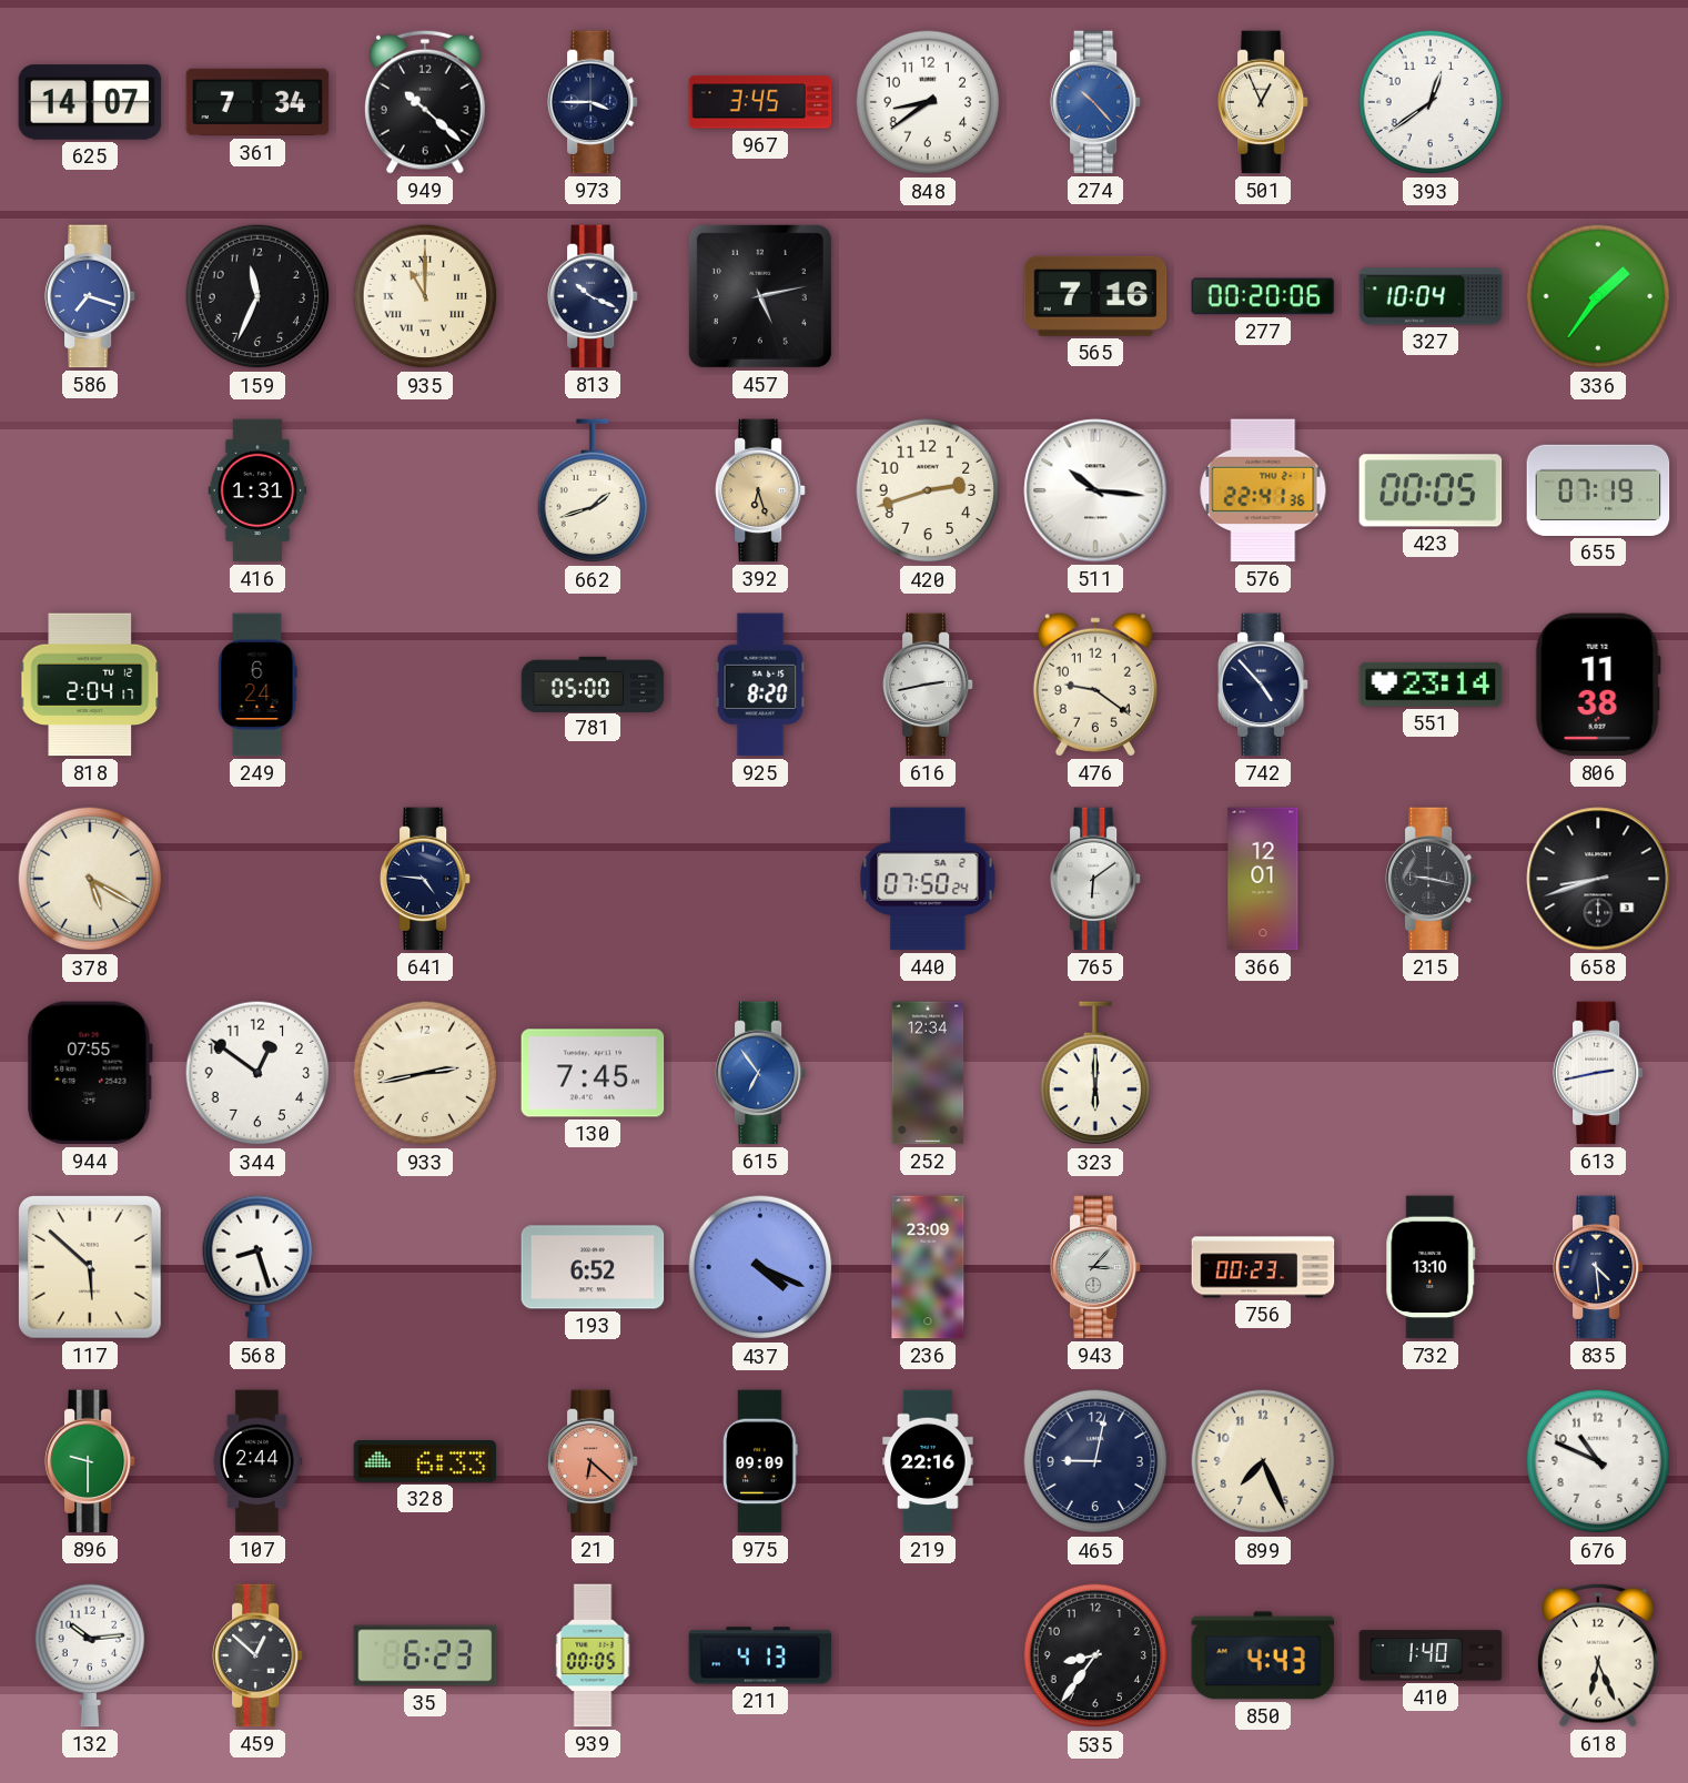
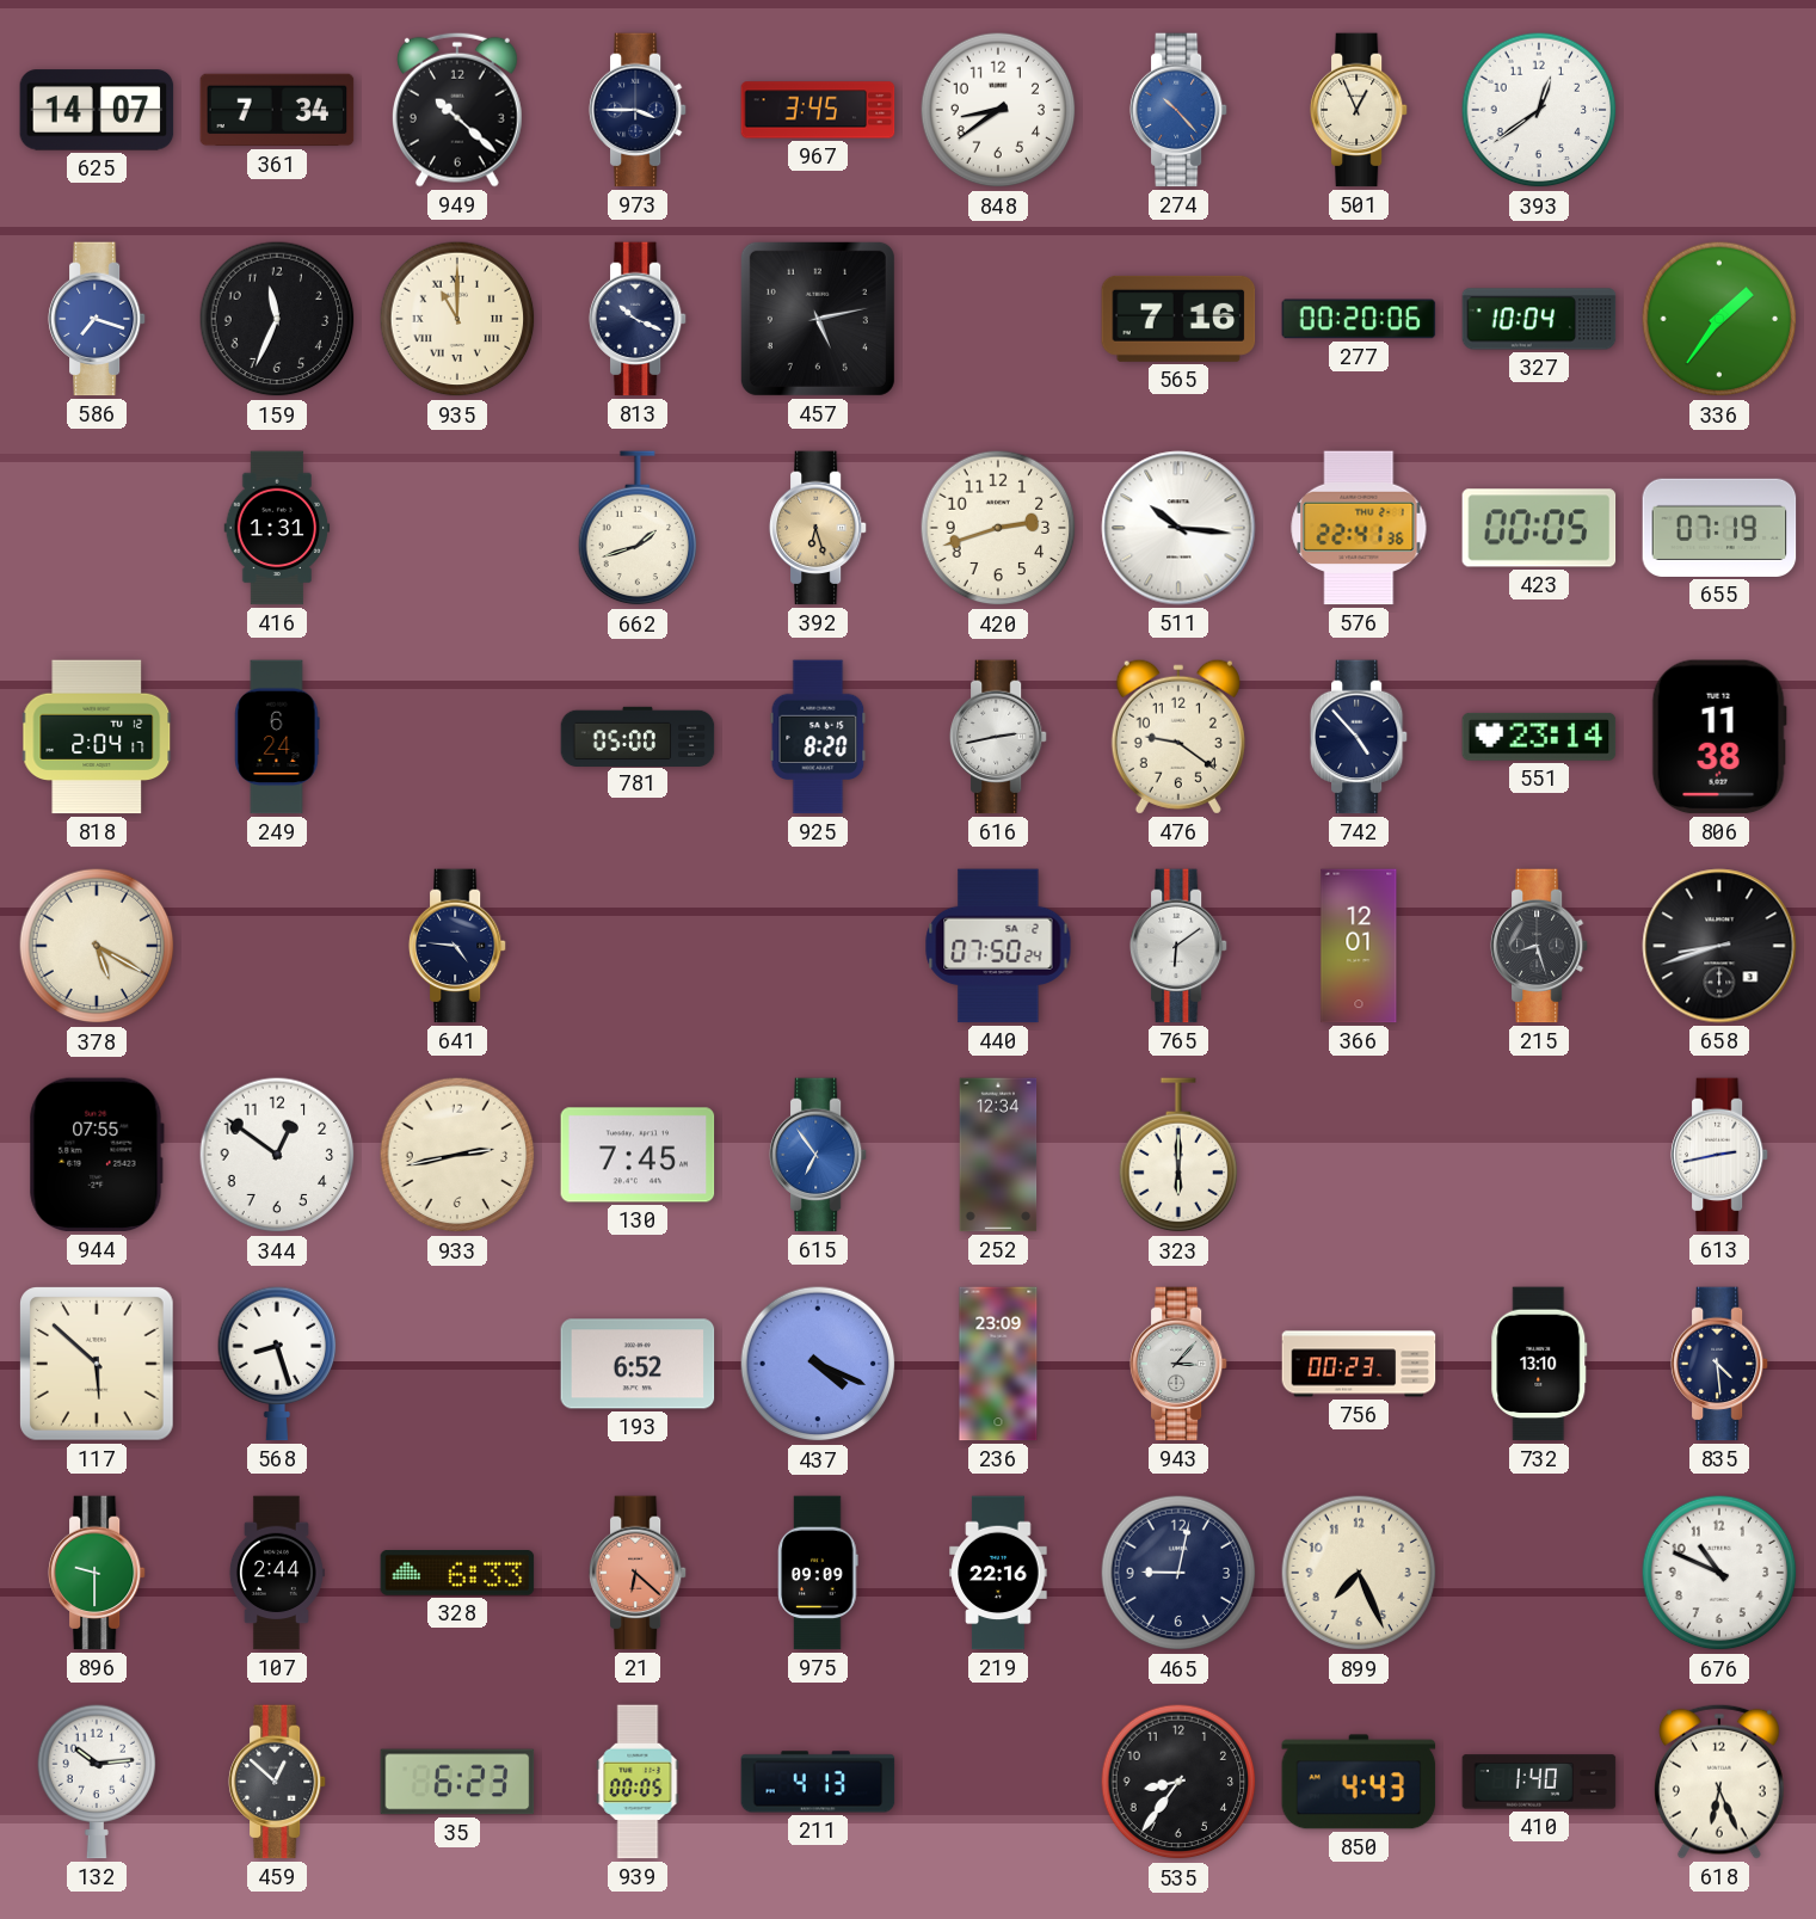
215: 9:17 -> 8:27 (1539, 946)
